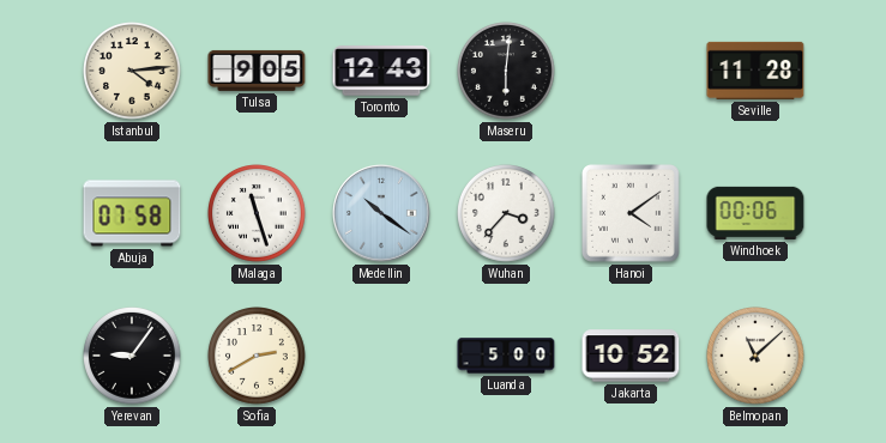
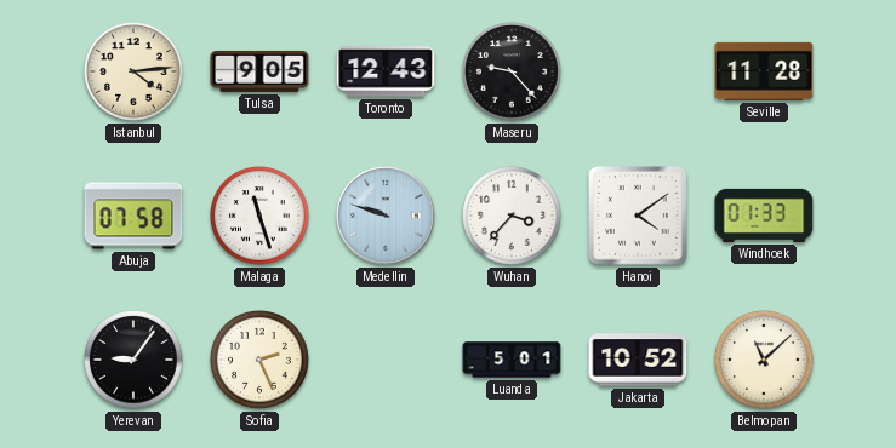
Maseru: 6:01 -> 9:23 (513, 73)
Medellin: 10:21 -> 9:48 (386, 216)
Windhoek: 00:06 -> 01:33 (764, 216)
Sofia: 2:40 -> 2:26 (261, 361)
Luanda: 5:00 -> 5:01 (512, 360)
